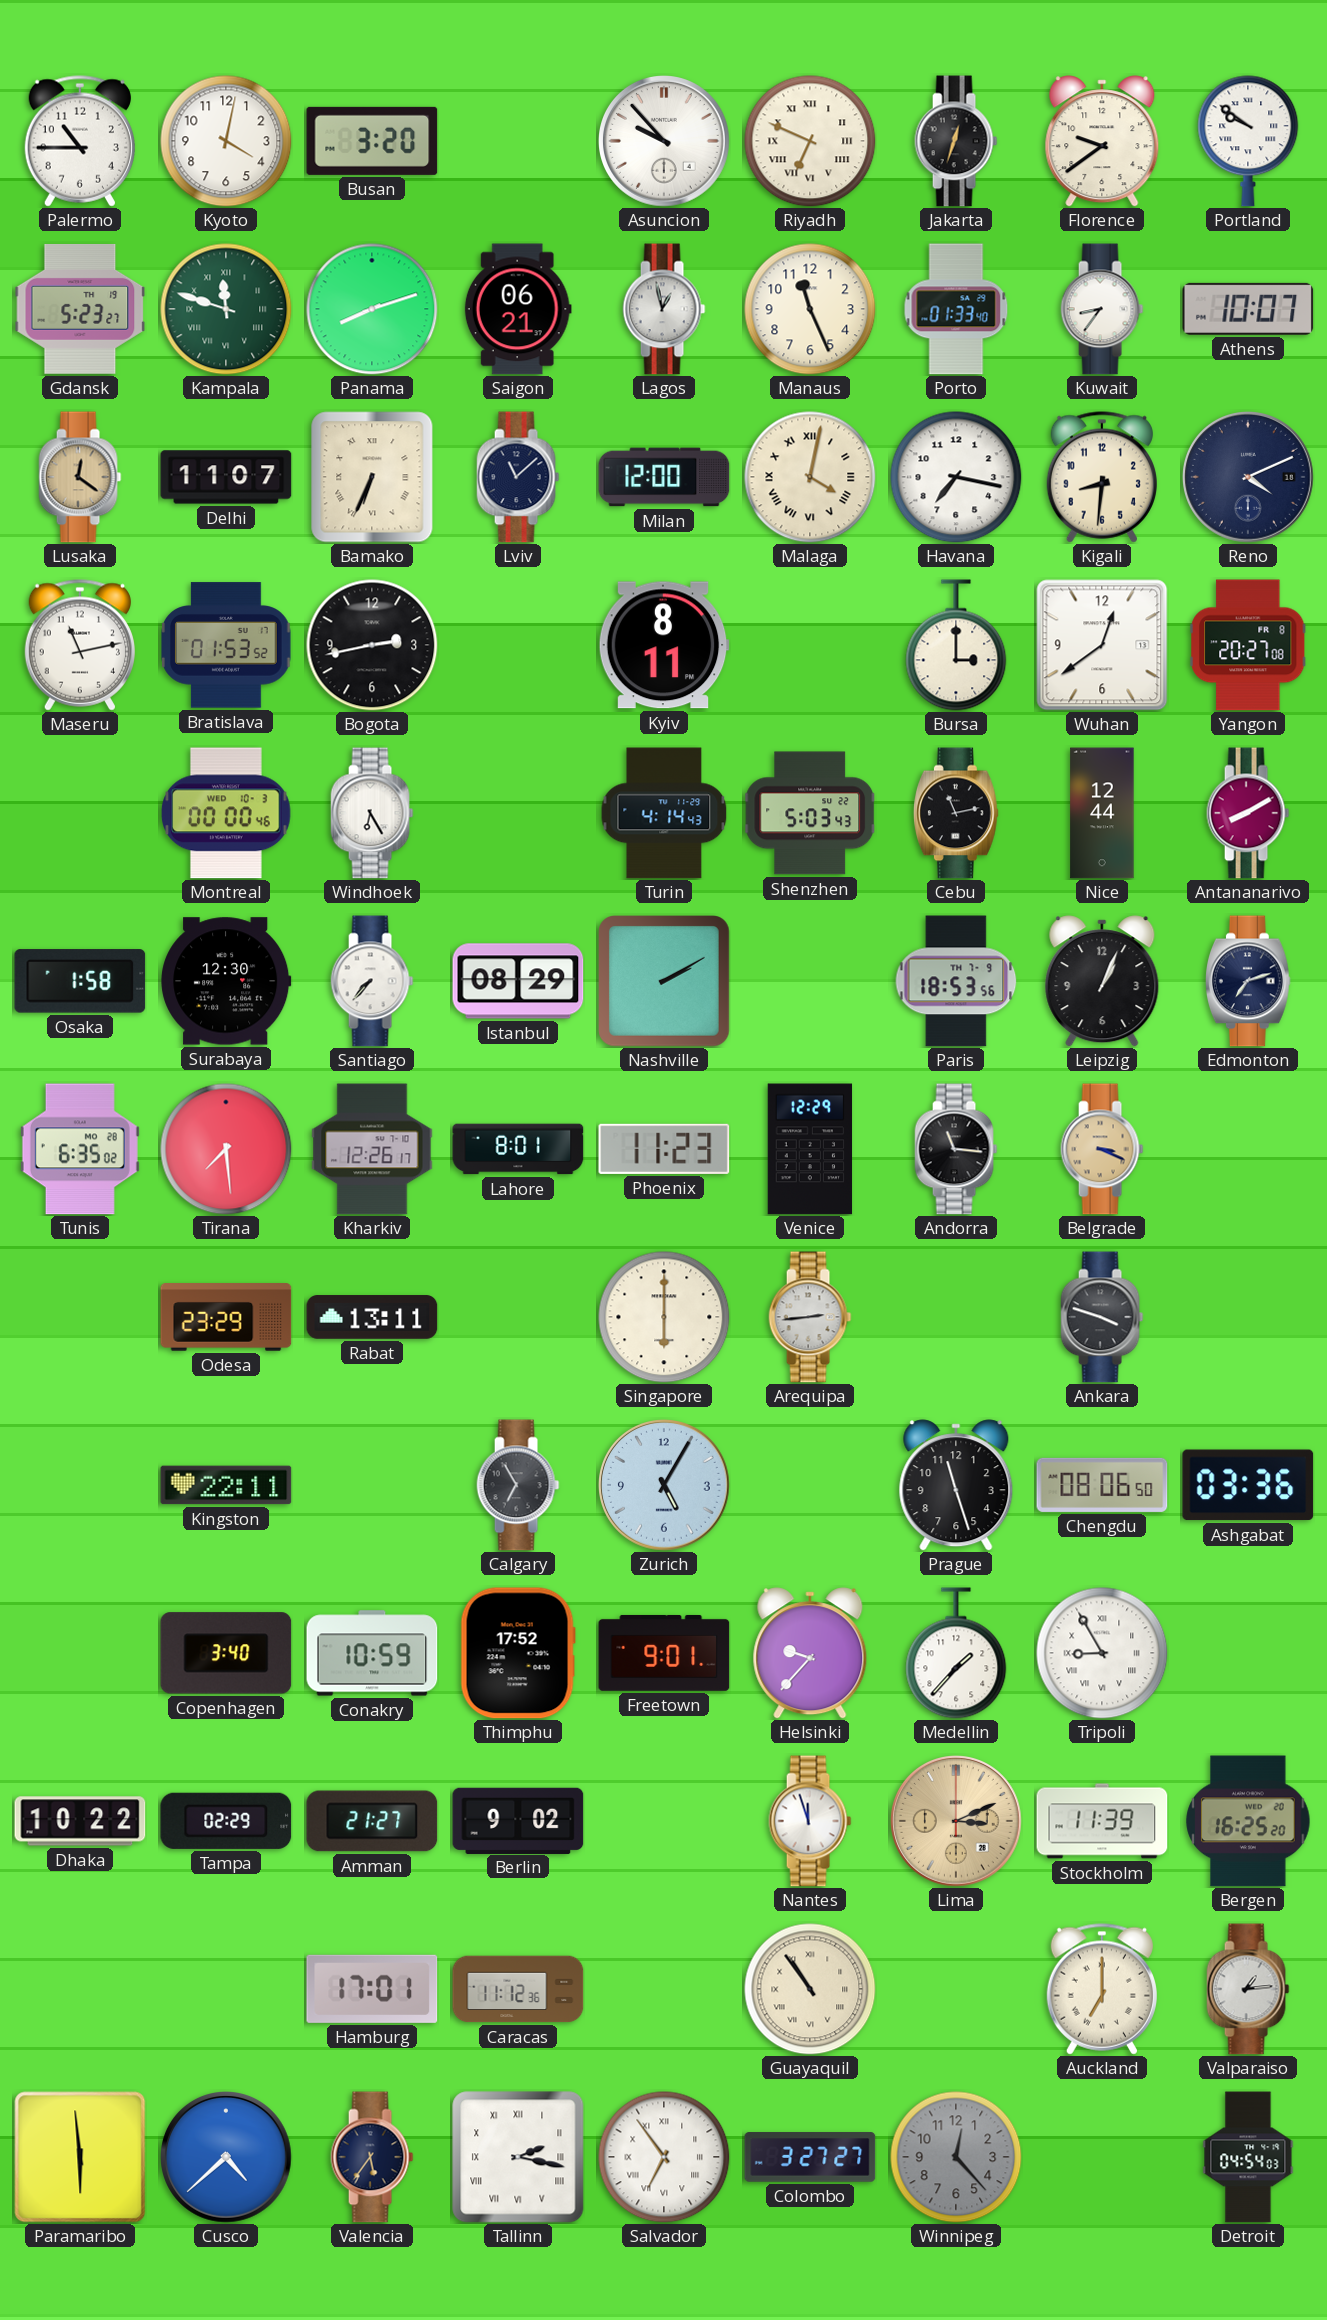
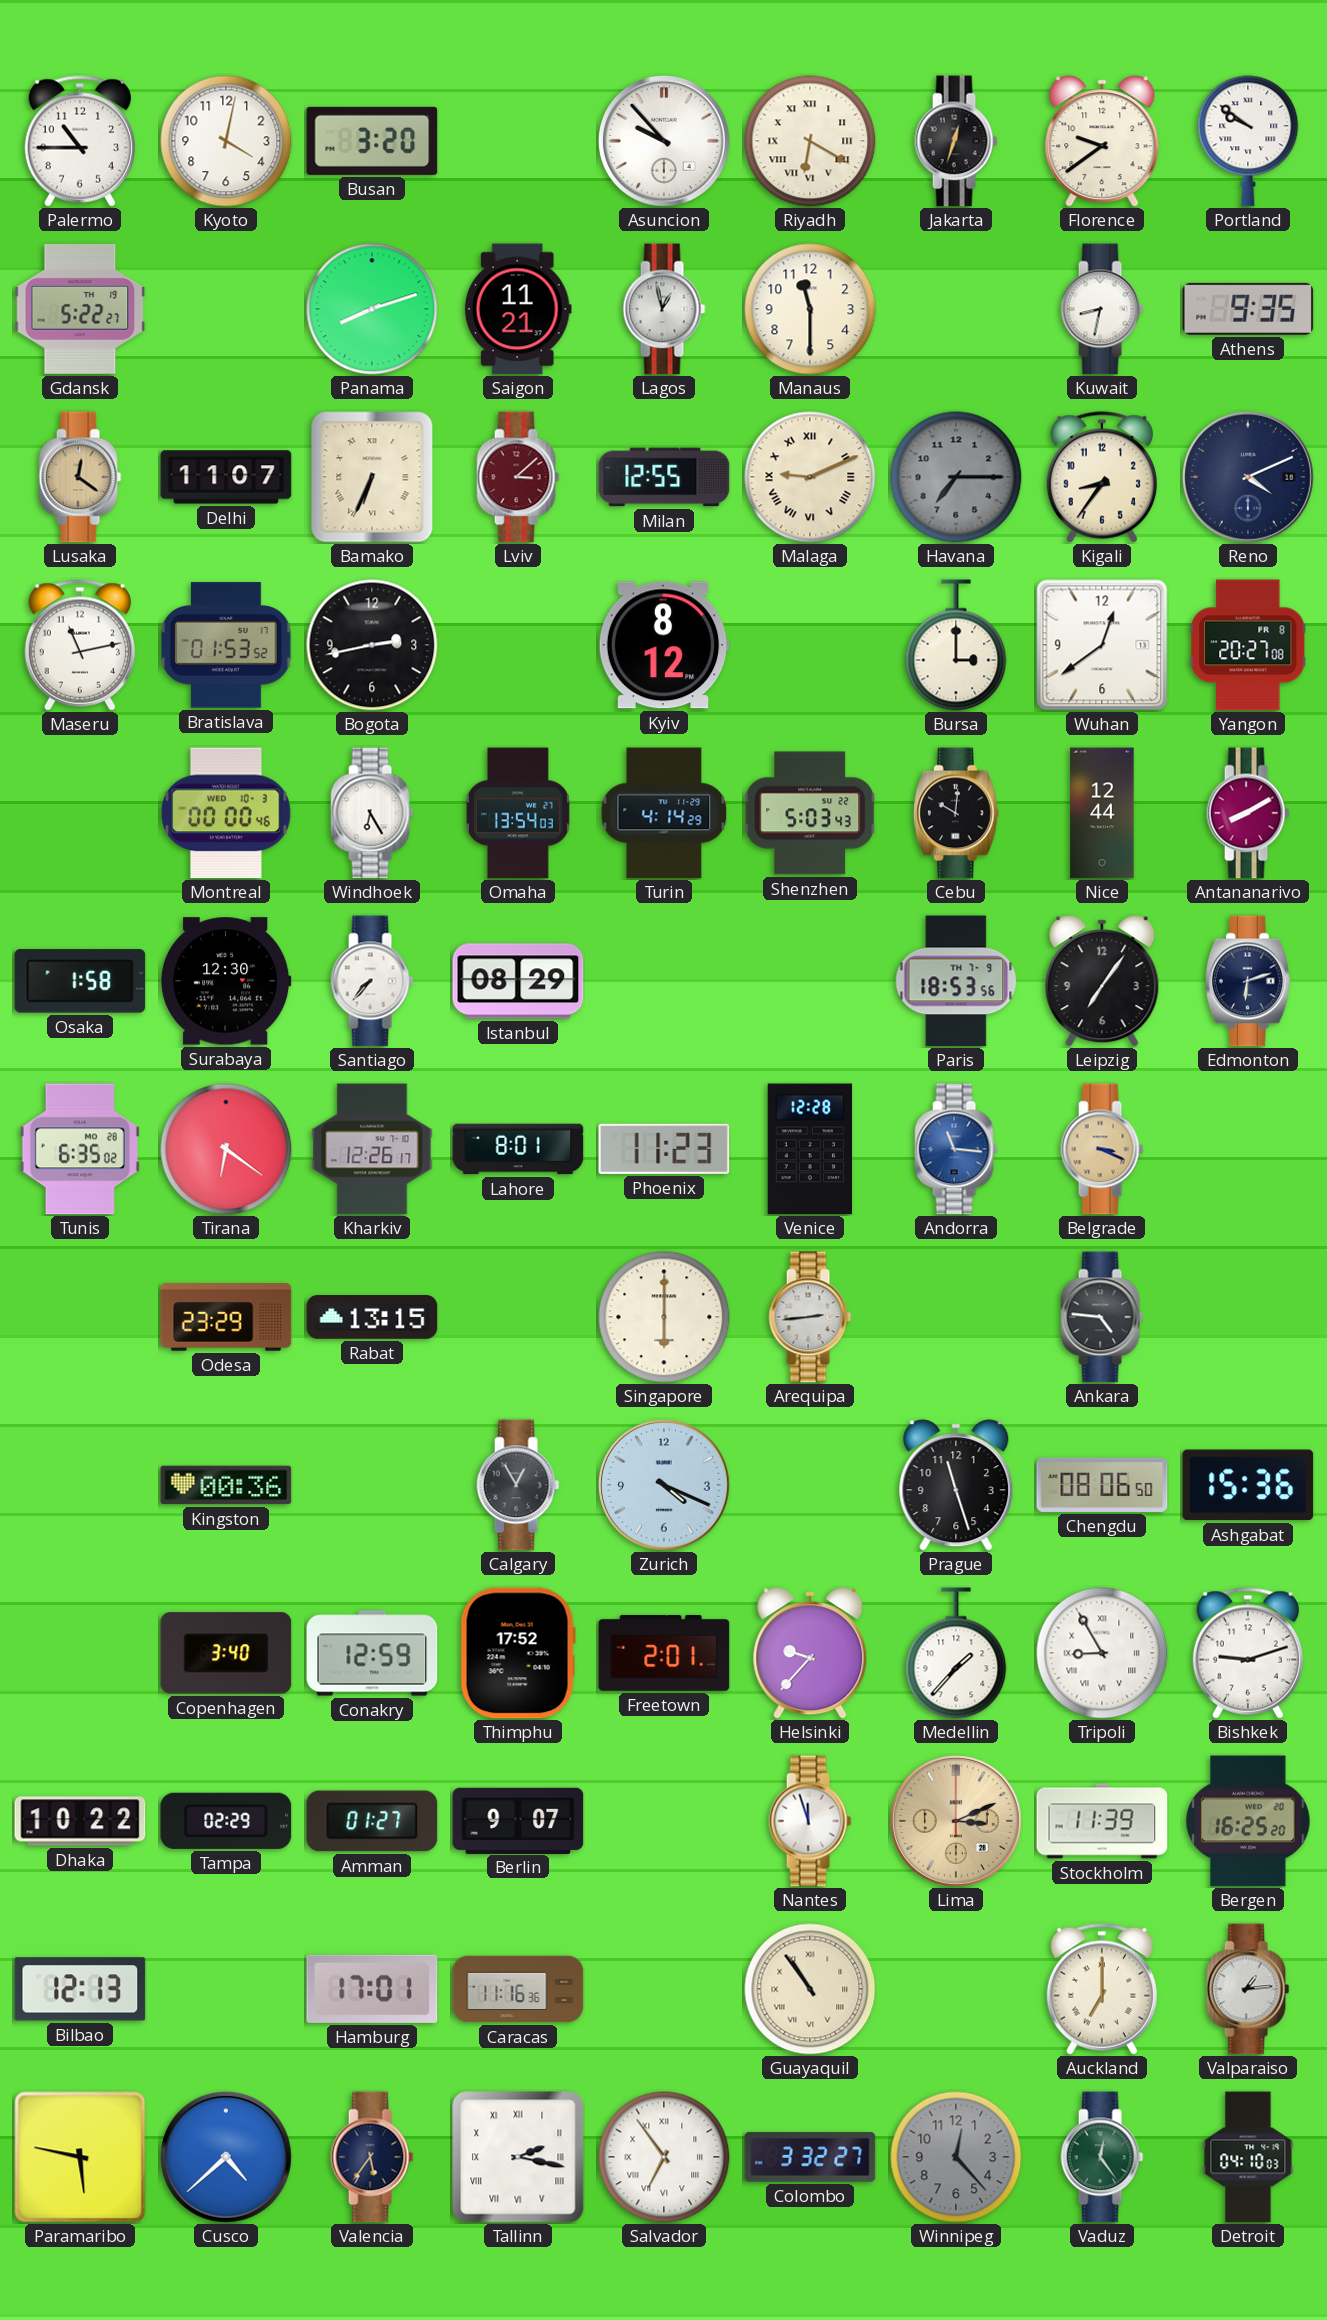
Riyadh: 6:49 -> 6:20 (810, 141)
Gdansk: 5:23 -> 5:22 (80, 309)
Kampala: 11:48 -> none (226, 309)
Saigon: 06:21 -> 11:21 (518, 309)
Manaus: 11:26 -> 11:30 (810, 309)
Porto: 01:33 -> none (956, 309)
Kuwait: 8:36 -> 8:32 (1102, 309)
Athens: 10:07 -> 9:35 (1248, 309)
Lviv: 11:08 -> 3:08 (518, 477)
Lviv dial: navy -> burgundy (518, 477)
Milan: 12:00 -> 12:55 (664, 477)
Malaga: 4:02 -> 9:11 (810, 477)
Havana: 7:17 -> 7:15 (956, 477)
Havana dial: white -> grey (956, 477)
Kigali: 8:31 -> 8:36 (1102, 477)
Kyiv: 8:11 -> 8:12 (664, 645)
Omaha: none -> 13:54 (518, 813)
Turin: 4:14:43 -> 4:14:29 (664, 813)
Cebu: 11:13 -> 10:01 (956, 813)
Nashville: 2:10 -> none (664, 981)
Leipzig: 1:04 -> 7:06 (1102, 981)
Edmonton: 7:12 -> 6:12 (1248, 981)
Tirana: 7:29 -> 6:21 (226, 1149)
Venice: 12:29 -> 12:28 (810, 1149)
Andorra dial: black -> blue (956, 1149)
Rabat: 13:11 -> 13:15 (372, 1317)
Ankara: 3:48 -> 4:46 (1102, 1317)
Kingston: 22:11 -> 00:36 (226, 1485)
Calgary: 6:55 -> 12:55 (518, 1485)
Zurich: 5:05 -> 4:19 (665, 1486)
Ashgabat: 03:36 -> 15:36 (1248, 1485)
Conakry: 10:59 -> 12:59 (372, 1653)
Freetown: 9:01 -> 2:01 (664, 1653)
Bishkek: none -> 9:12 (1248, 1653)
Amman: 21:27 -> 01:27 (372, 1821)
Berlin: 9:02 -> 9:07 (518, 1820)
Bilbao: none -> 12:13 (80, 1989)
Caracas: 11:12 -> 11:16 (518, 1989)
Paramaribo: 5:59 -> 5:47 (80, 2157)
Colombo: 3:27 -> 3:32 (810, 2157)
Vaduz: none -> 12:24 (1102, 2157)
Detroit: 04:54 -> 04:10 (1248, 2157)
